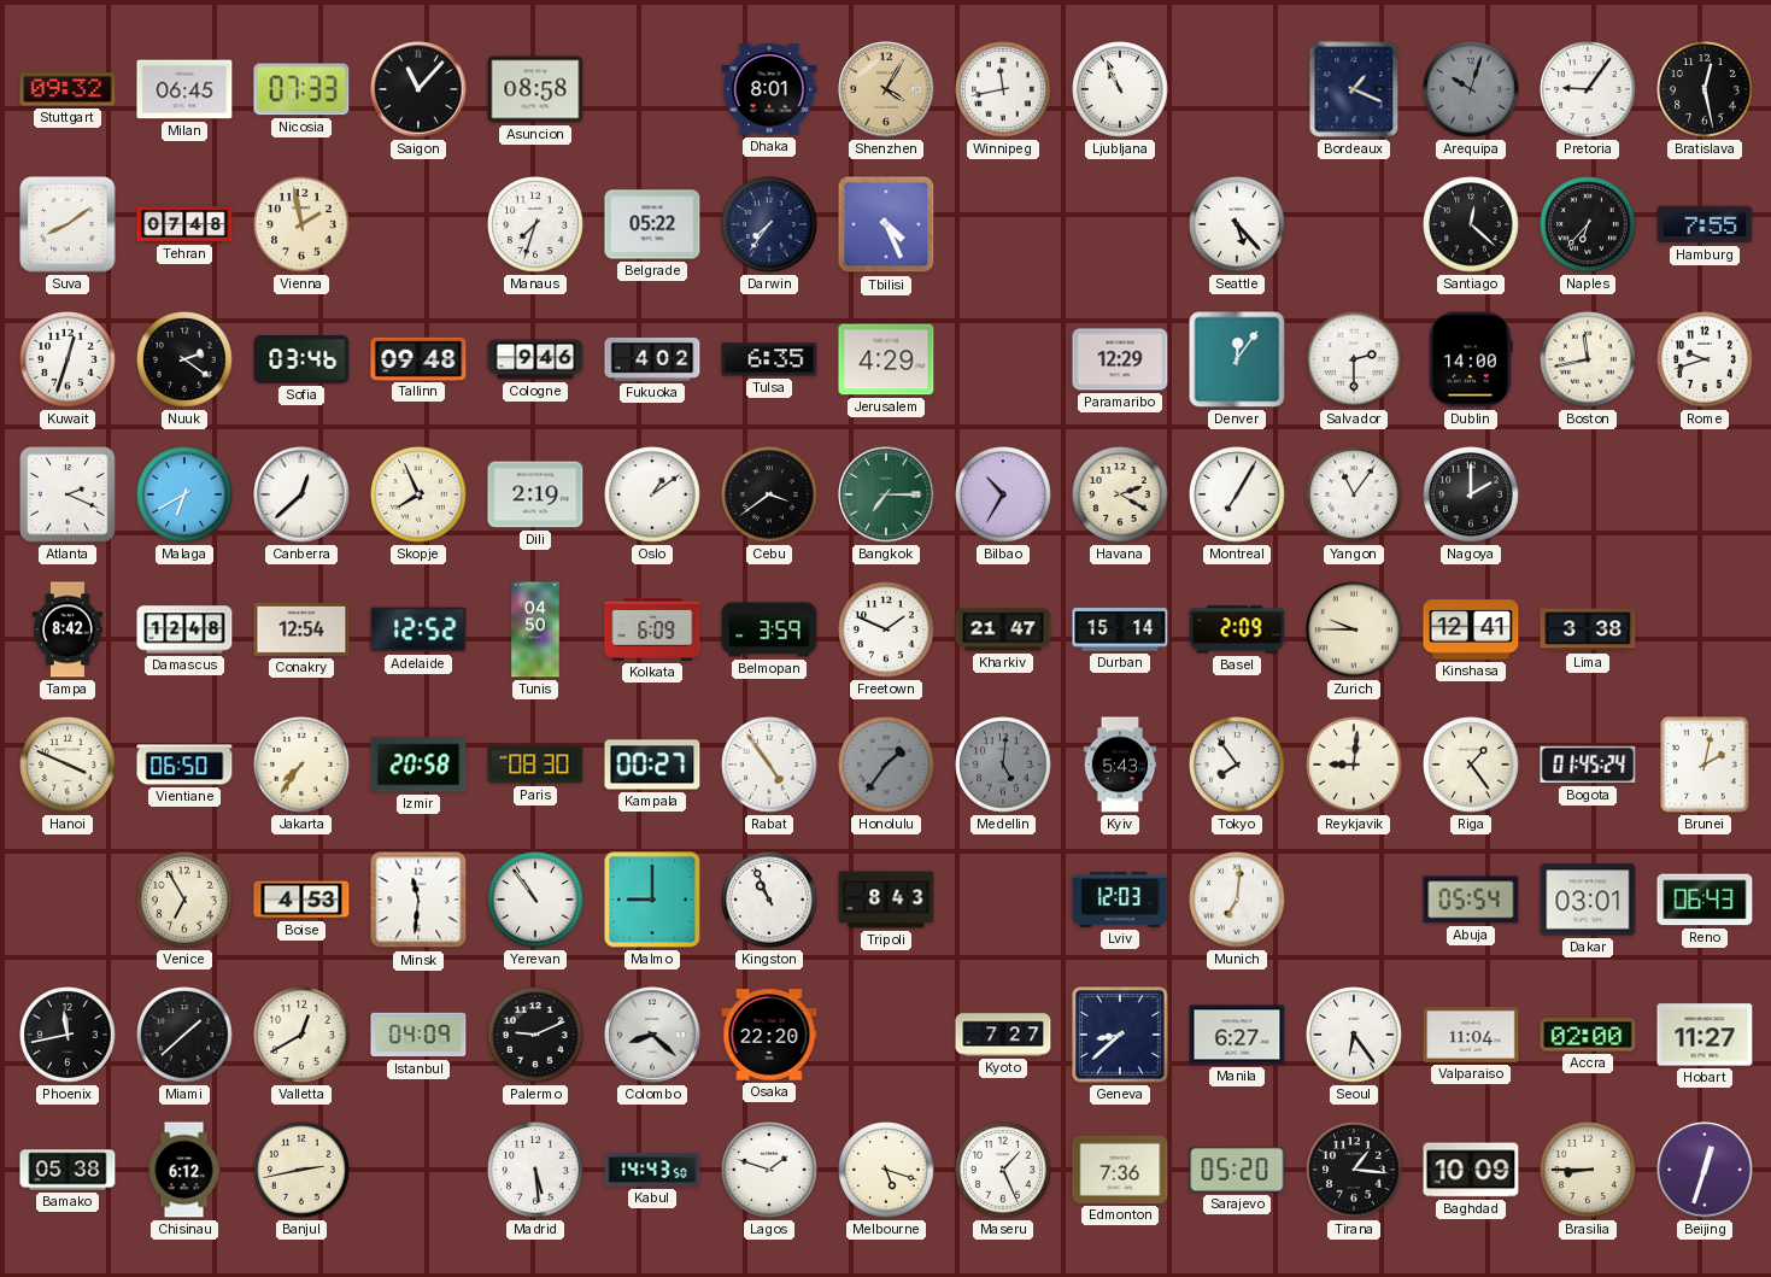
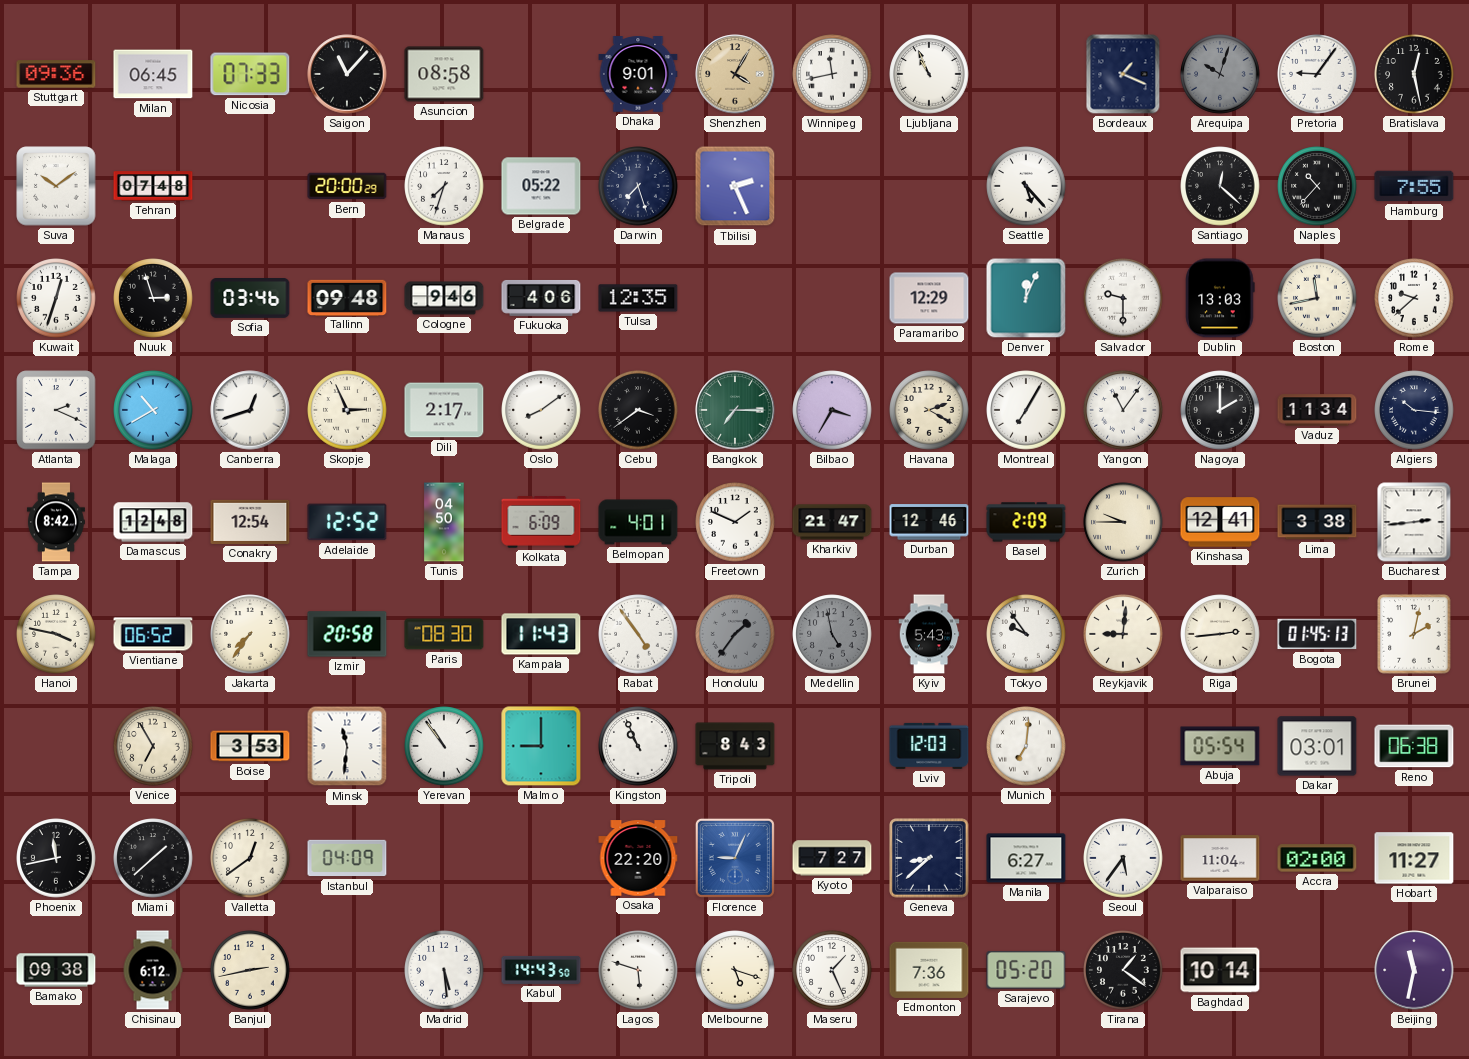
Stuttgart: 09:32 -> 09:36 (56, 74)
Dhaka: 8:01 -> 9:01 (638, 74)
Suva: 8:09 -> 10:09 (56, 186)
Vienna: 1:58 -> none (301, 224)
Bern: none -> 20:00 (347, 186)
Darwin: 7:36 -> 7:27 (638, 186)
Tbilisi: 4:26 -> 2:26 (735, 186)
Naples: 6:37 -> 10:37 (1317, 186)
Nuuk: 2:21 -> 2:57 (153, 298)
Fukuoka: 4:02 -> 4:06 (541, 298)
Tulsa: 6:35 -> 12:35 (638, 298)
Jerusalem: 4:29 -> none (886, 359)
Denver: 12:06 -> 12:04 (1026, 298)
Salvador: 2:30 -> 9:30 (1123, 298)
Dublin: 14:00 -> 13:03 (1220, 298)
Rome: 9:42 -> 9:38 (1414, 298)
Malaga: 6:40 -> 10:40 (153, 410)
Canberra: 12:38 -> 12:42 (250, 410)
Skopje: 7:56 -> 2:56 (347, 410)
Dili: 2:19 -> 2:17 (444, 410)
Oslo: 1:09 -> 8:09 (541, 410)
Bilbao: 10:35 -> 3:35 (832, 410)
Vaduz: none -> 11:34 (1317, 410)
Algiers: none -> 10:16 (1414, 410)
Belmopan: 3:59 -> 4:01 (638, 522)
Durban: 15:14 -> 12:46 (929, 522)
Bucharest: none -> 2:44 (1414, 522)
Hanoi: 3:49 -> 3:47 (56, 634)
Vientiane: 06:50 -> 06:52 (153, 634)
Kampala: 00:27 -> 11:43 (541, 634)
Medellin: 5:01 -> 4:58 (832, 634)
Tokyo: 7:54 -> 9:54 (1026, 634)
Riga: 1:24 -> 2:44 (1220, 634)
Bogota: 01:45:24 -> 01:45:13 (1317, 634)
Boise: 4:53 -> 3:53 (250, 746)
Reno: 06:43 -> 06:38 (1414, 746)
Valletta: 12:40 -> 12:39 (250, 858)
Palermo: 9:11 -> none (535, 1035)
Colombo: 8:22 -> none (652, 1035)
Florence: none -> 9:04 (735, 858)
Seoul: 6:24 -> 5:36 (1123, 858)
Bamako: 05:38 -> 09:38 (56, 970)
Lagos: 1:48 -> 5:48 (638, 970)
Tirana: 1:16 -> 1:21 (1123, 970)
Baghdad: 10:09 -> 10:14 (1220, 970)
Brasilia: 8:45 -> none (1588, 1170)
Beijing: 12:33 -> 11:32 (1414, 970)
